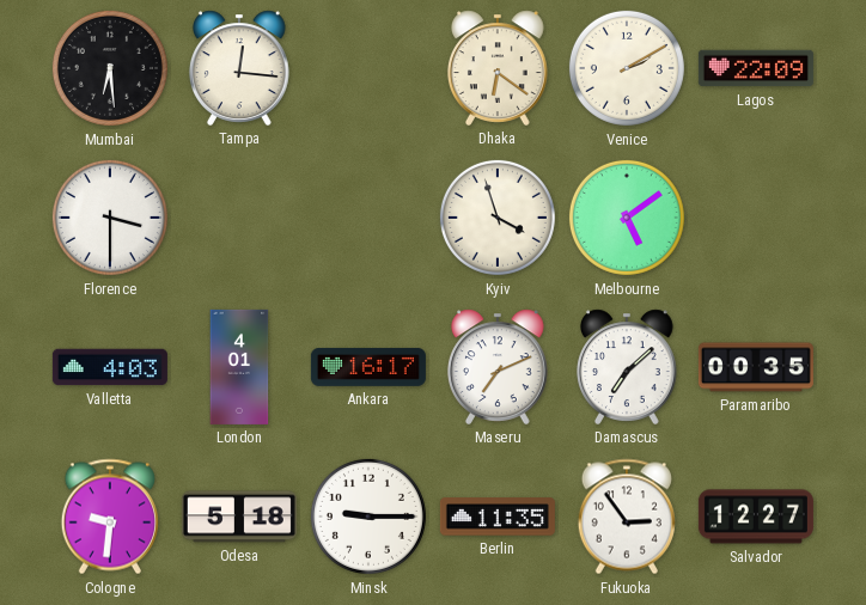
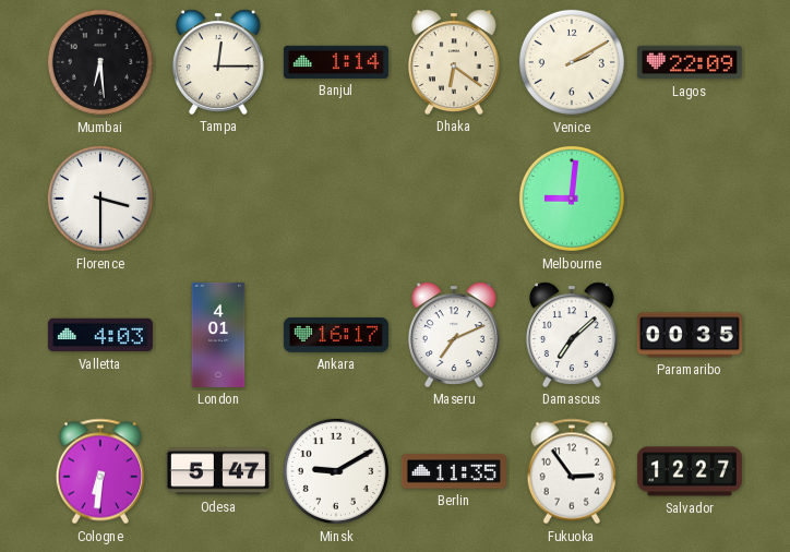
Tampa: 12:16 -> 12:15 (218, 62)
Banjul: none -> 1:14 (336, 62)
Kyiv: 3:57 -> none (498, 218)
Melbourne: 5:09 -> 9:01 (572, 199)
Cologne: 9:31 -> 6:31 (100, 471)
Odesa: 5:18 -> 5:47 (218, 471)
Minsk: 9:15 -> 9:10 (336, 471)
